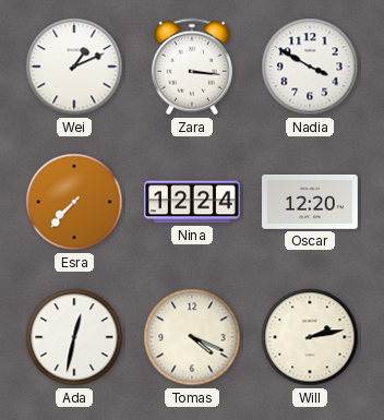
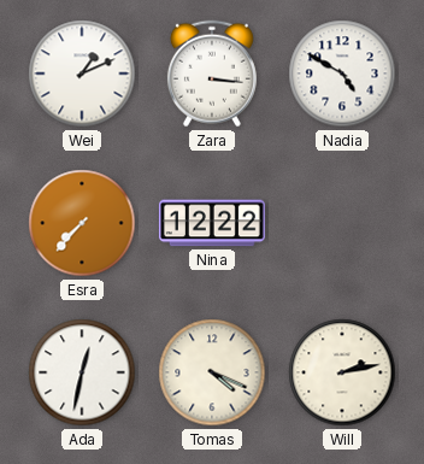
Nadia: 3:50 -> 4:50 (342, 74)
Nina: 12:24 -> 12:22 (212, 223)
Oscar: 12:20 -> none (310, 202)
